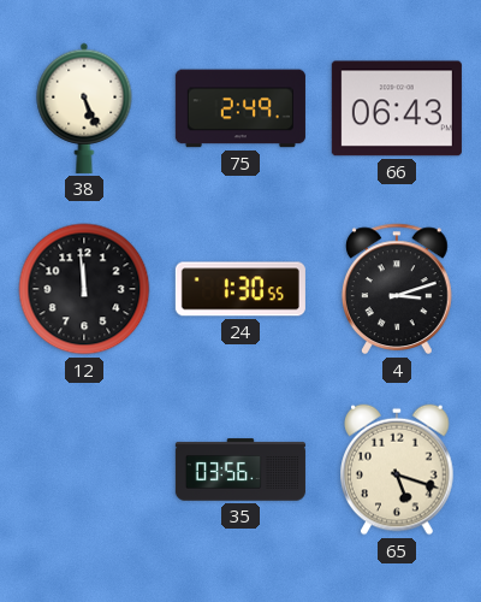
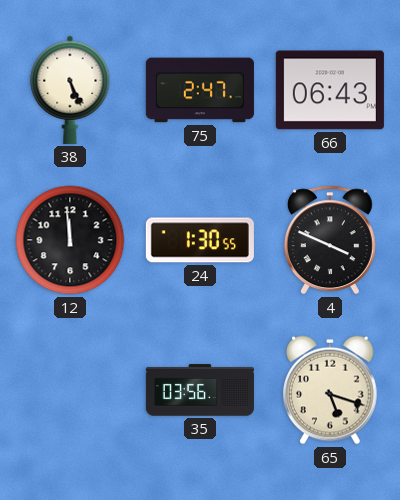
75: 2:49 -> 2:47 (200, 90)
4: 3:12 -> 3:49 (330, 240)
